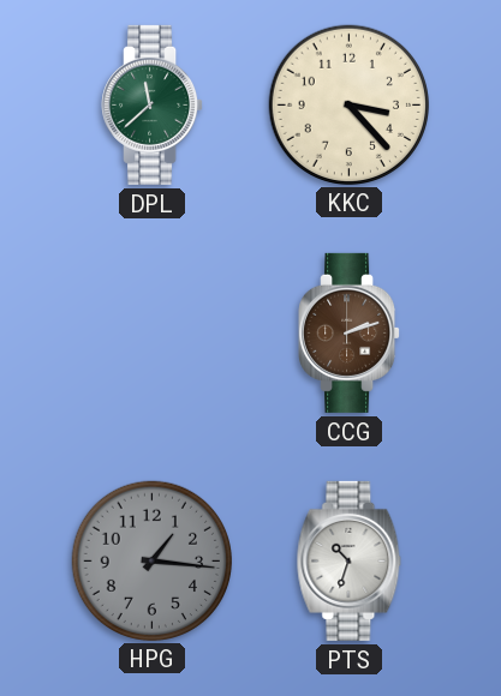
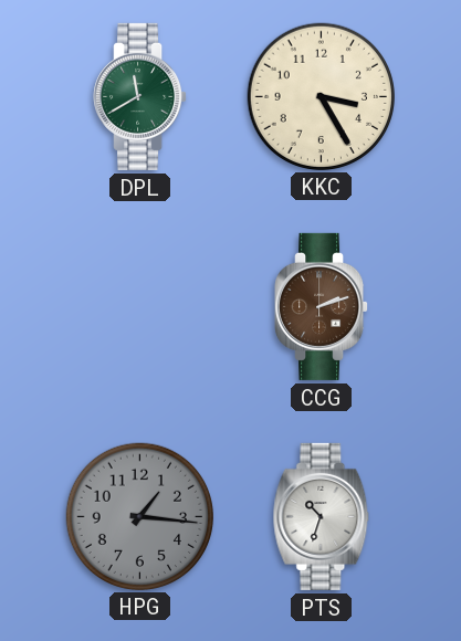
DPL: 11:38 -> 11:40 (140, 96)
KKC: 3:23 -> 3:25 (321, 96)
